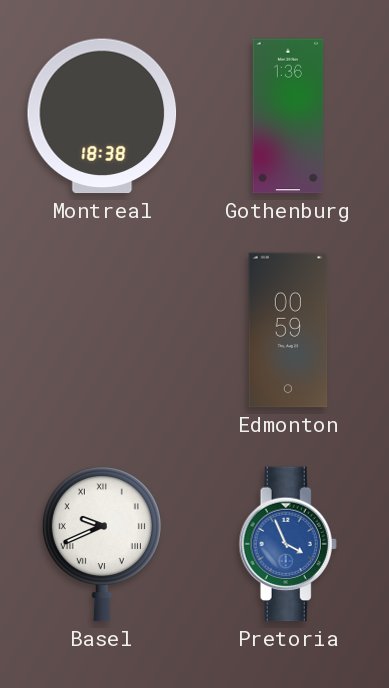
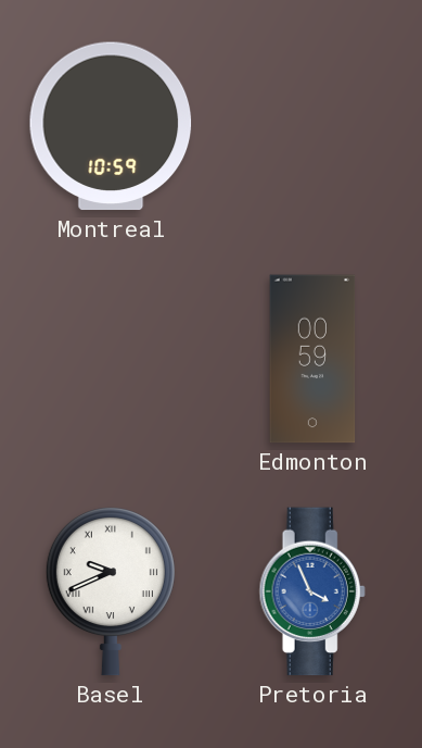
Montreal: 18:38 -> 10:59 (111, 126)
Gothenburg: 1:36 -> none (288, 116)
